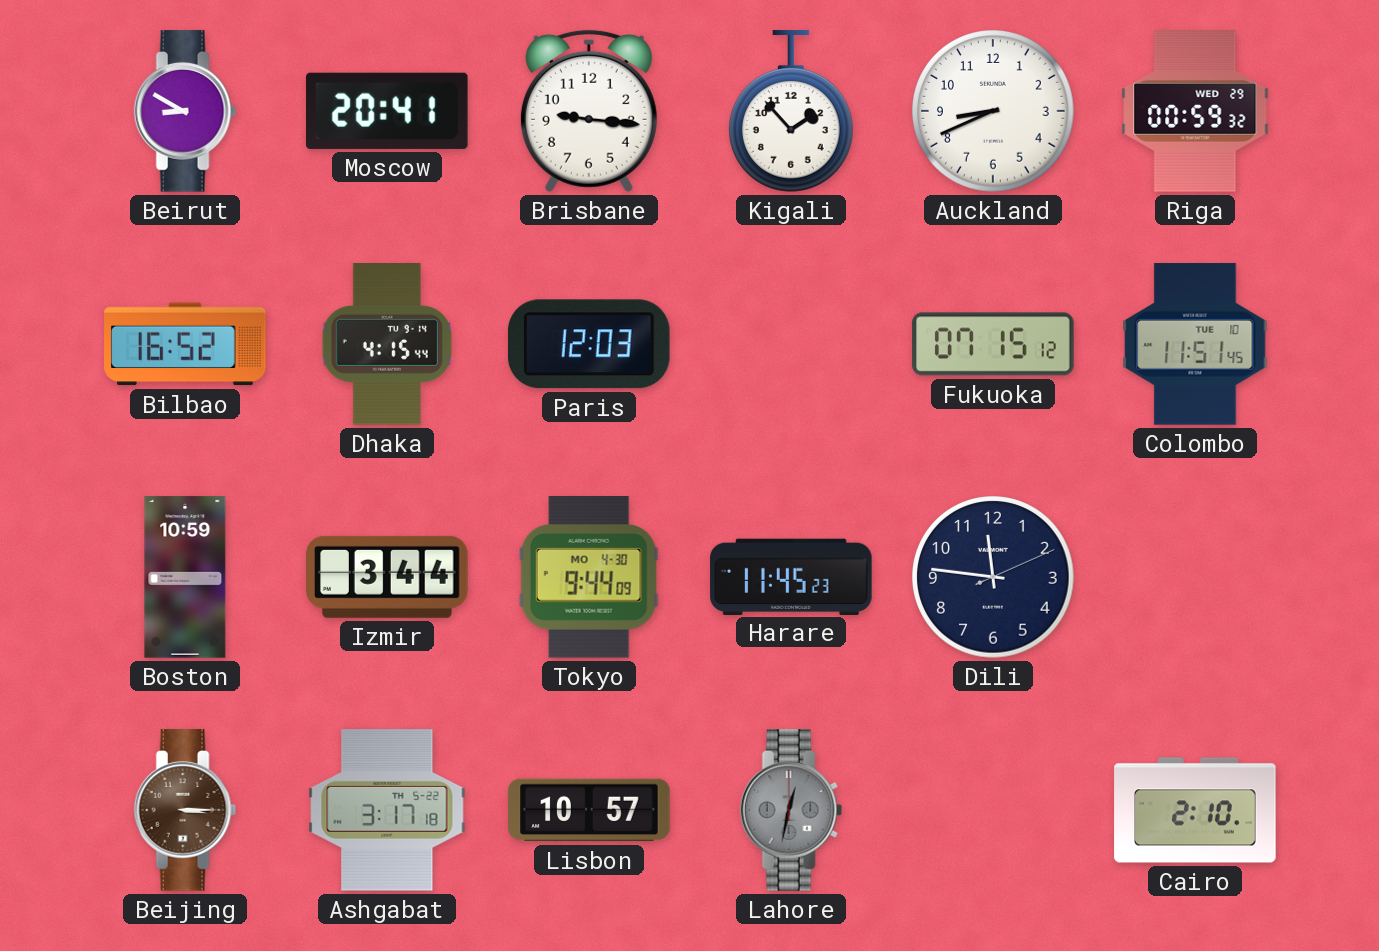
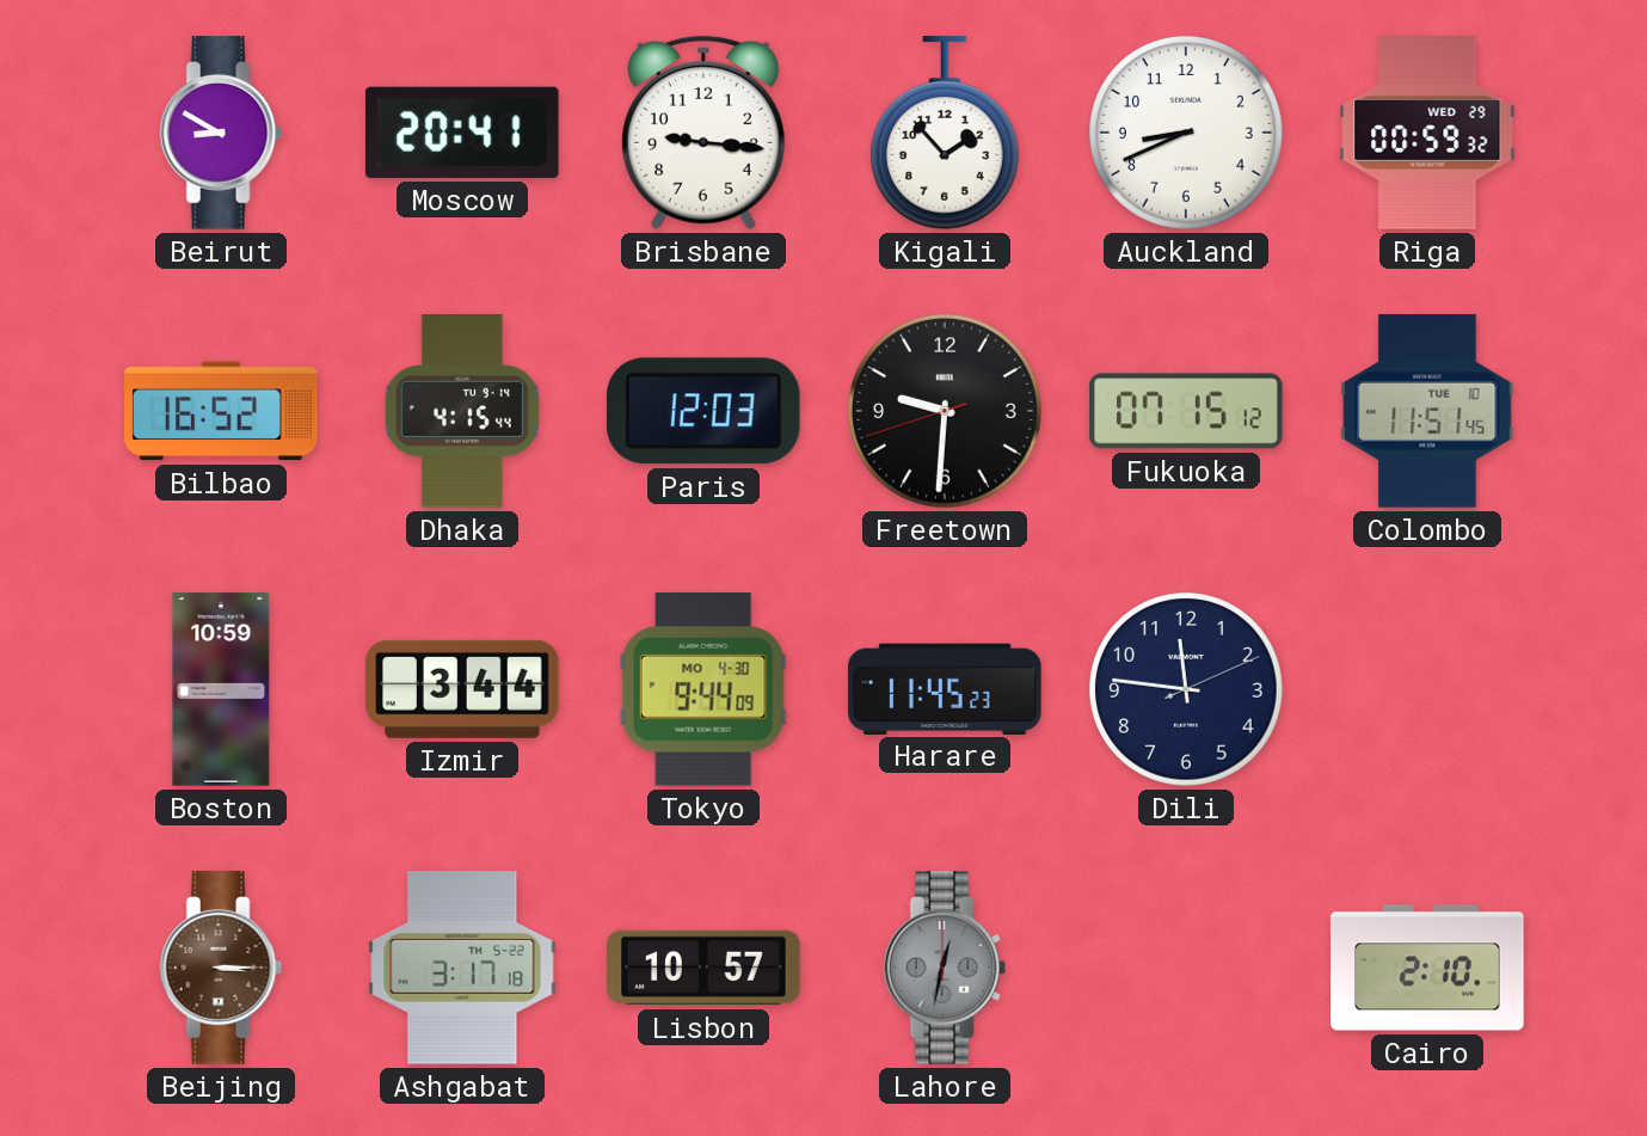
Freetown: none -> 9:30 (946, 412)
